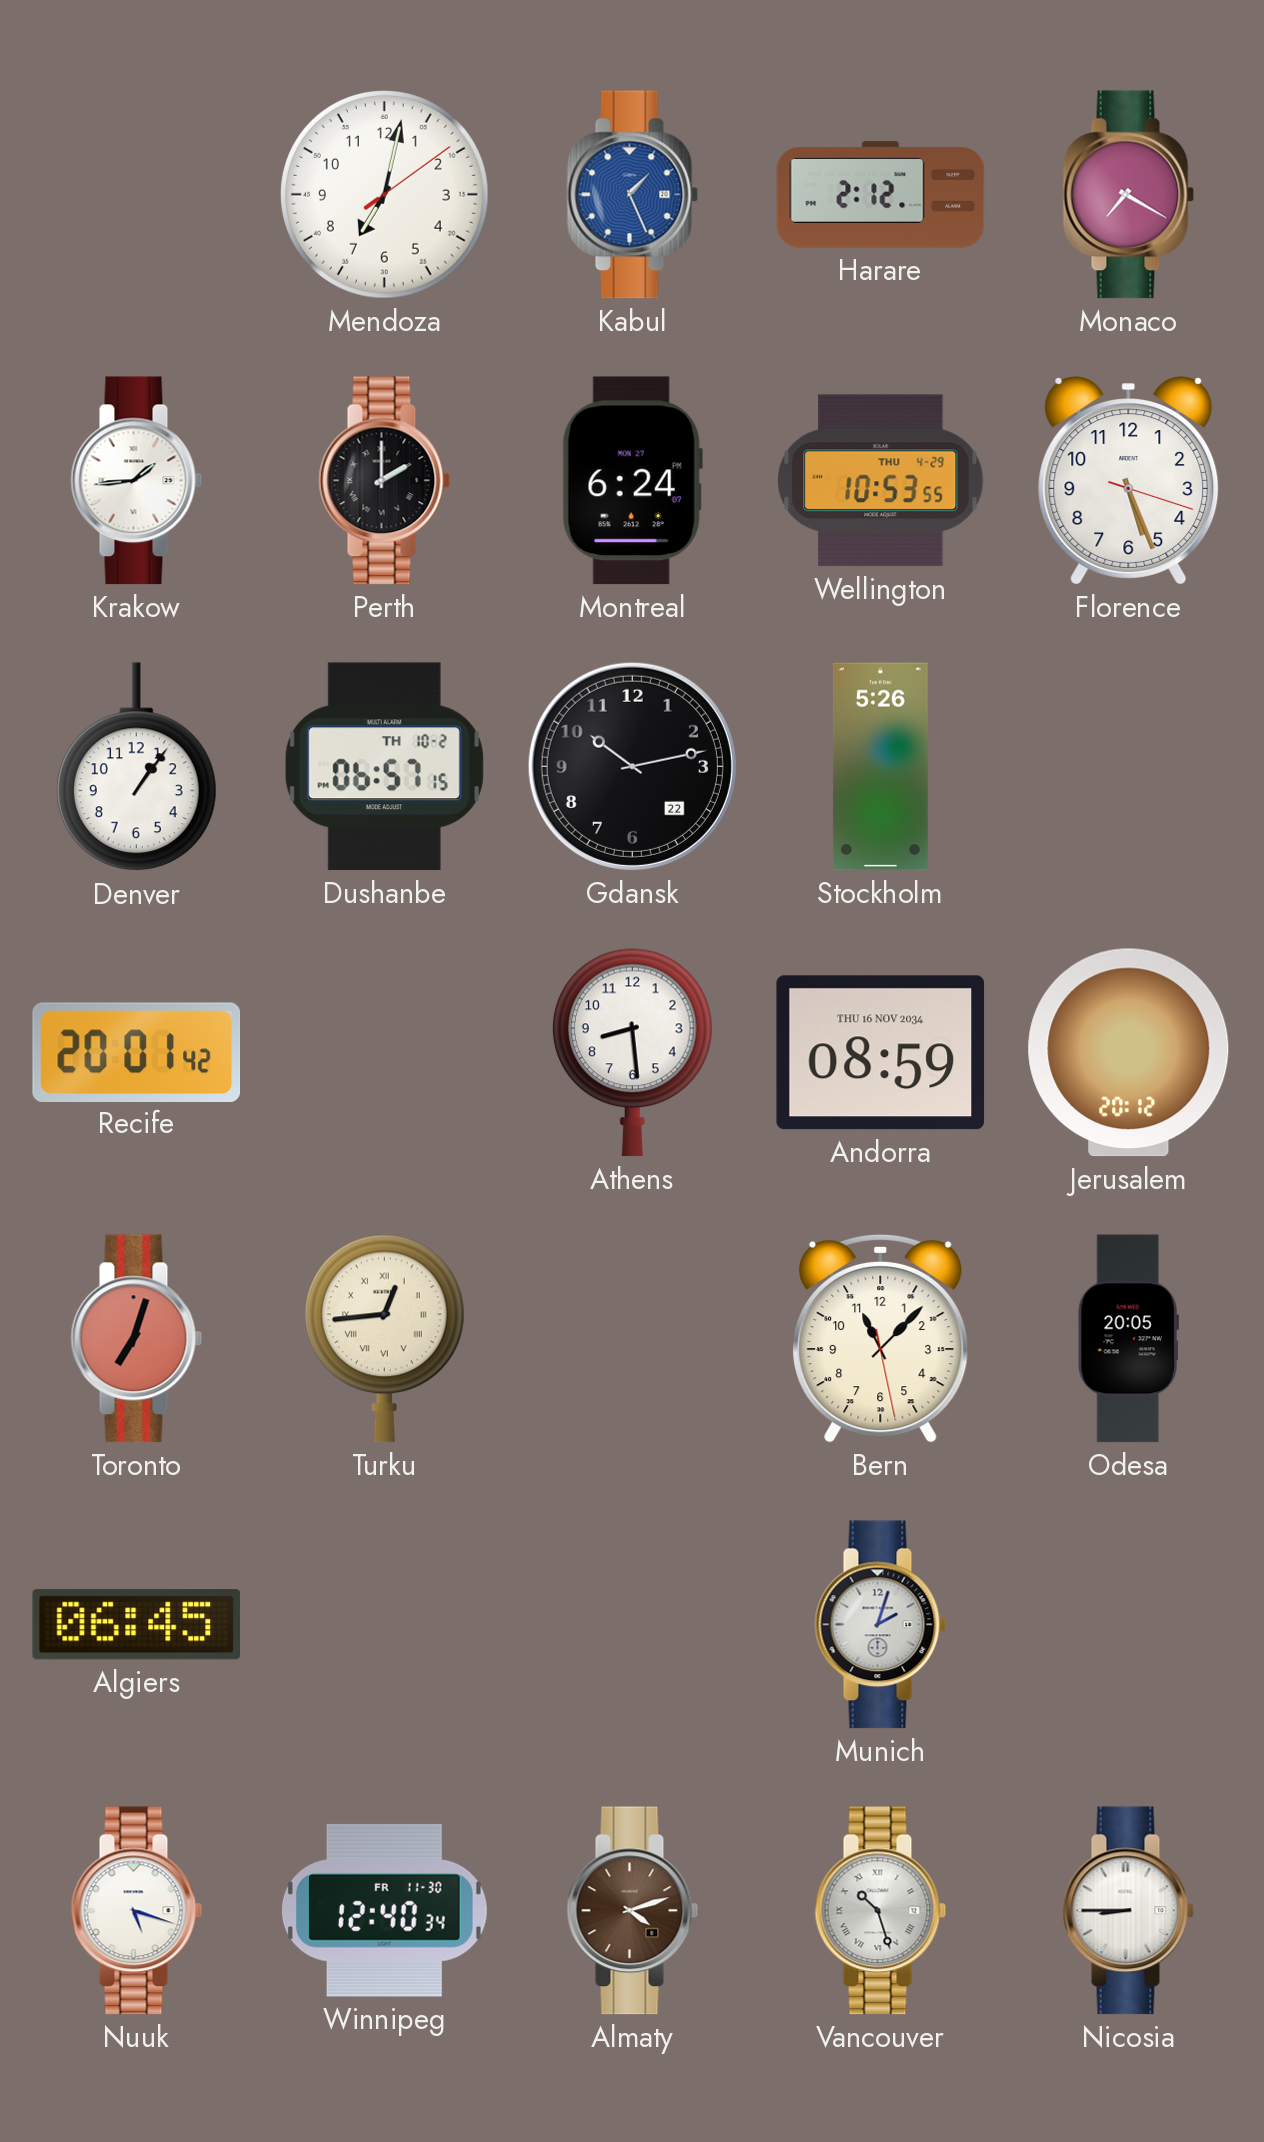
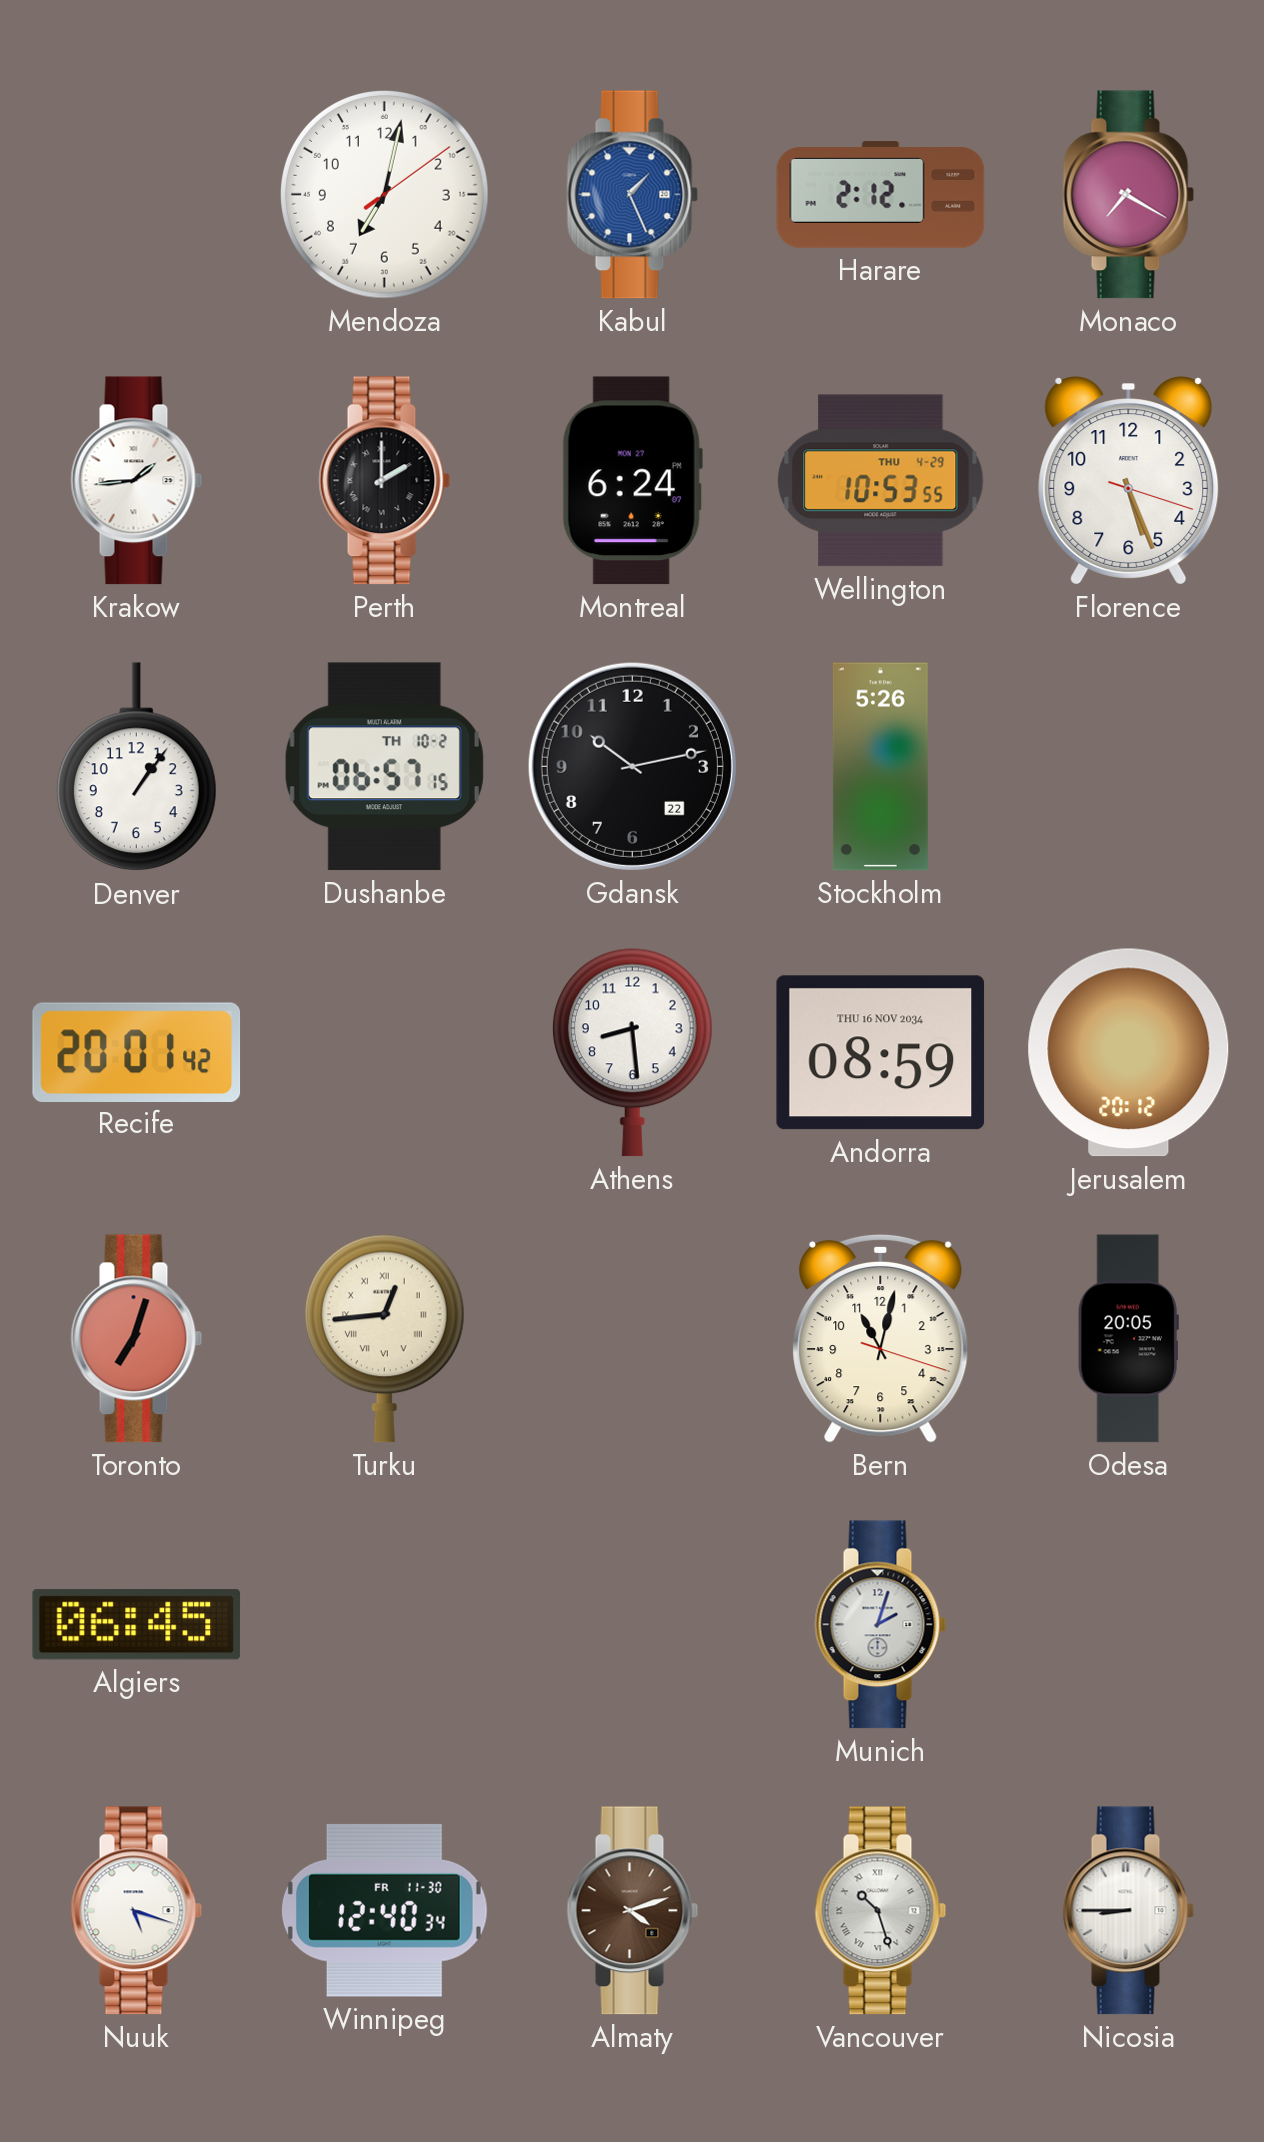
Bern: 11:07 -> 11:02 (881, 1338)
